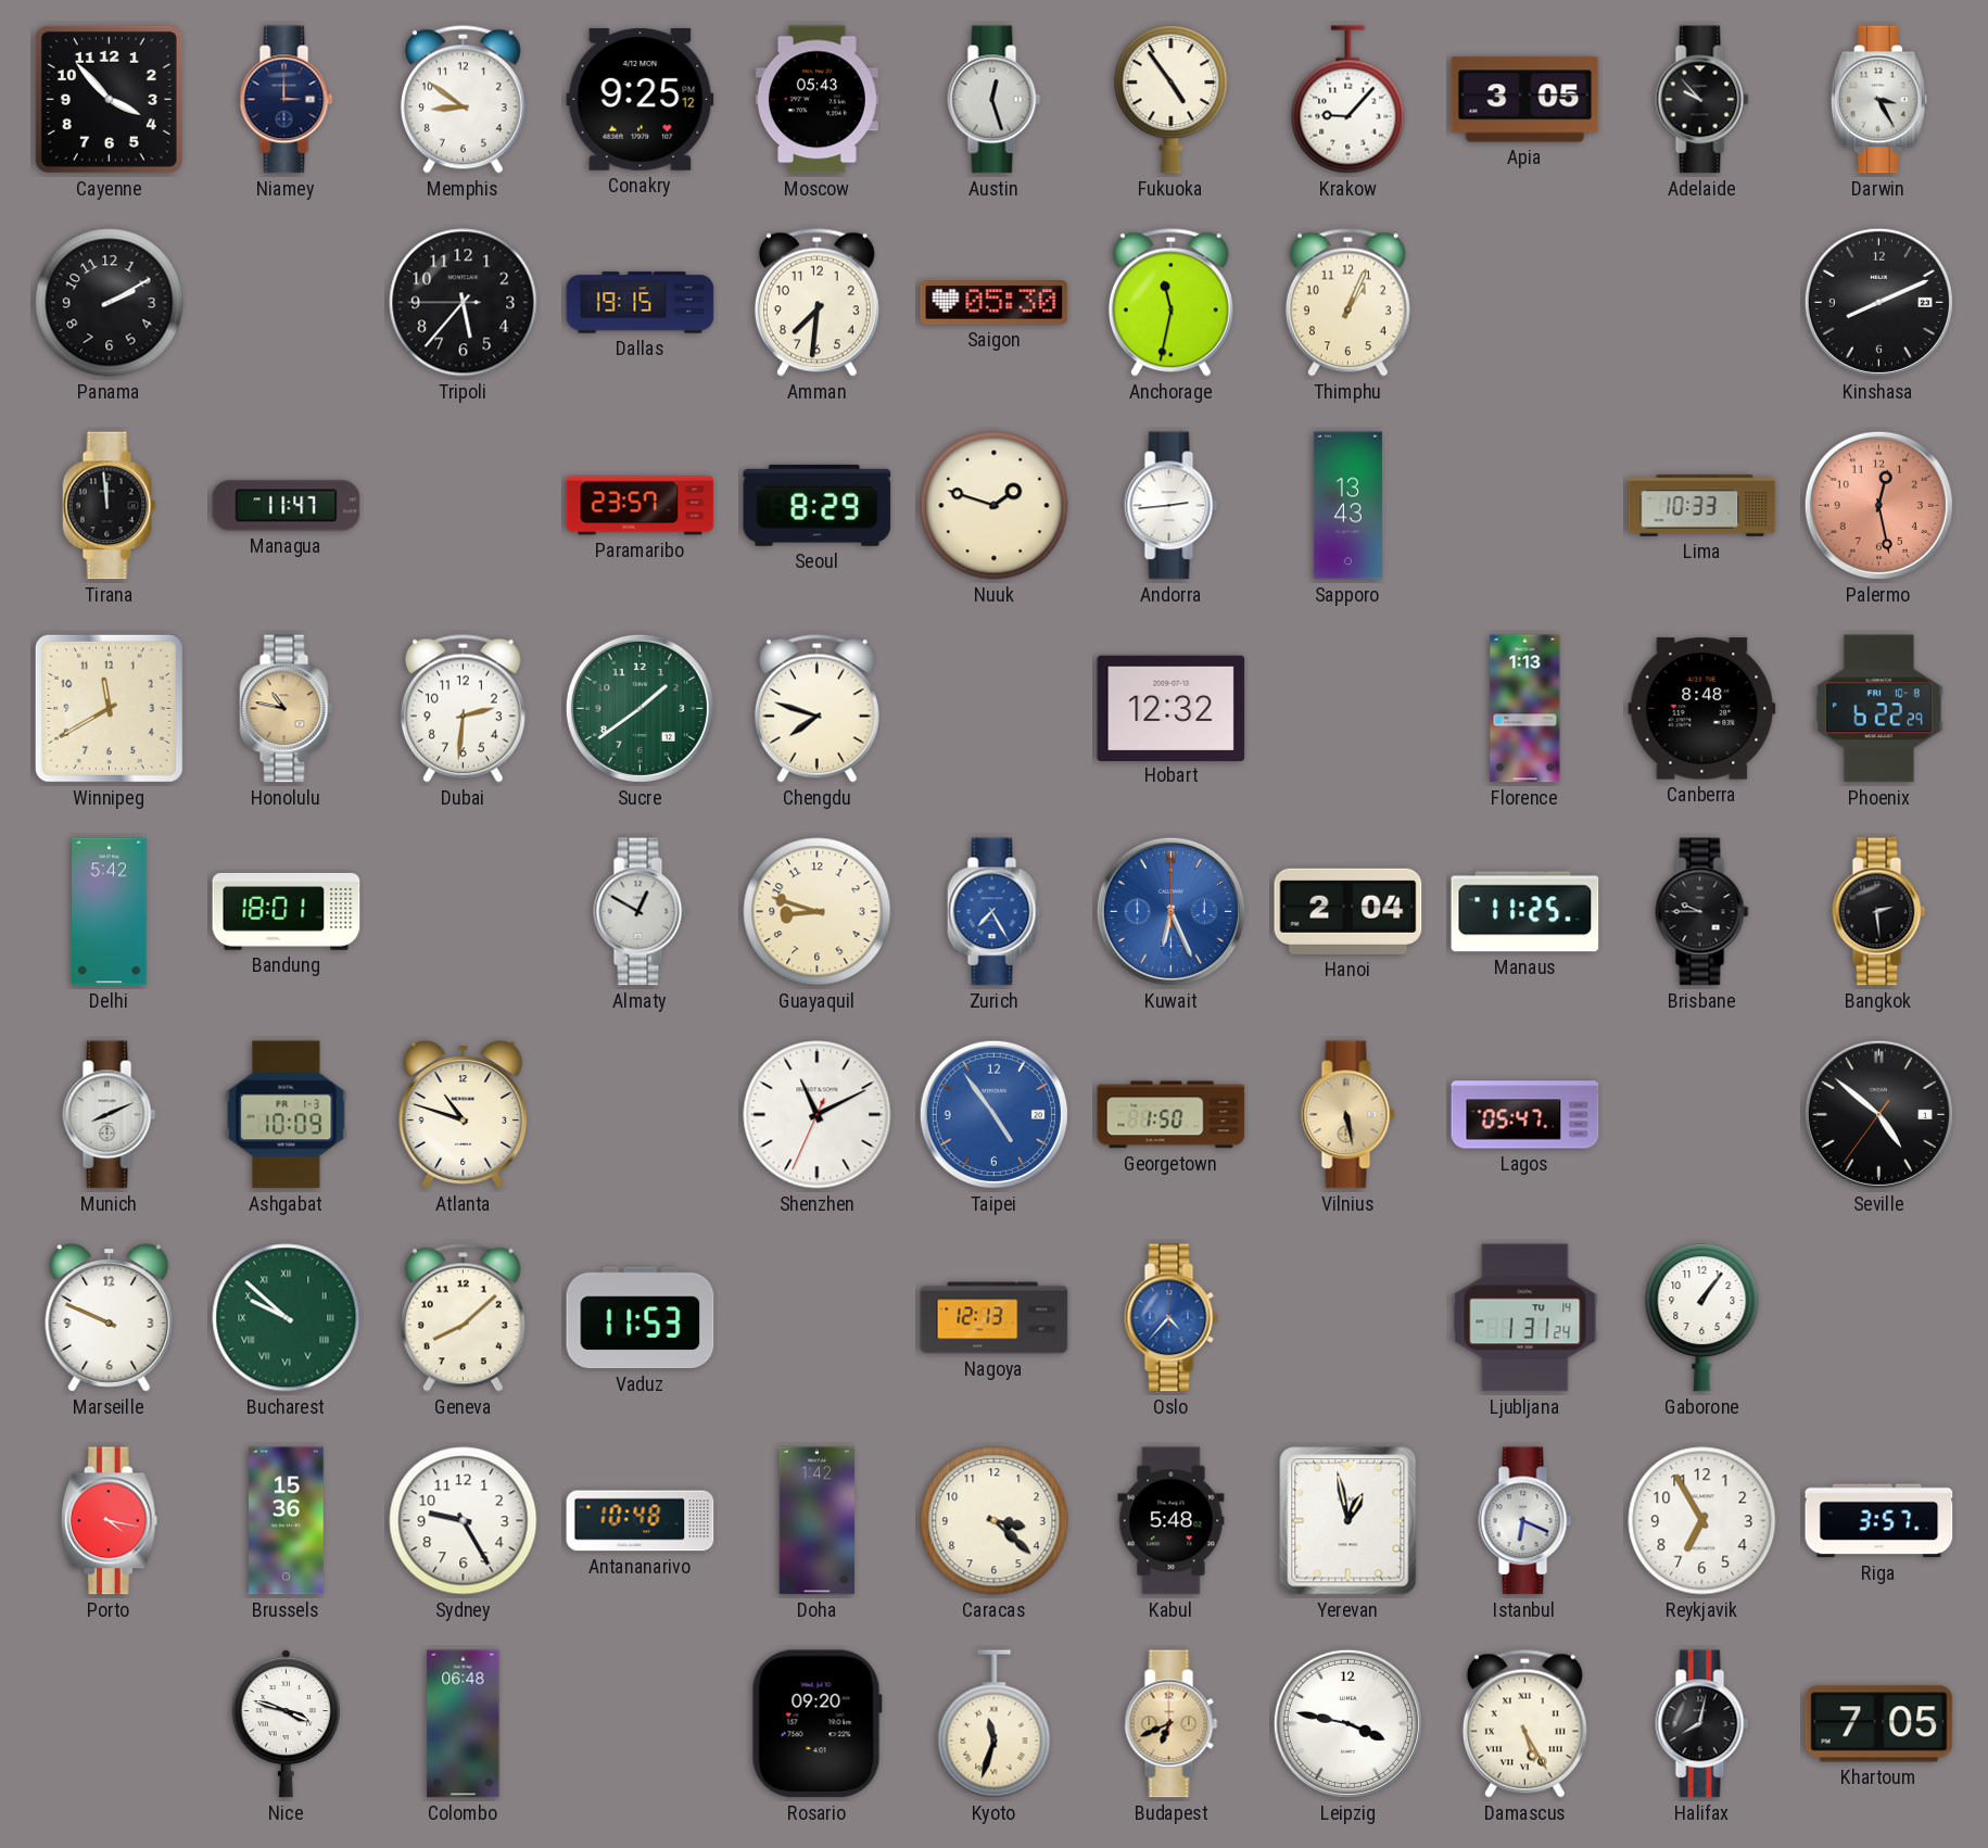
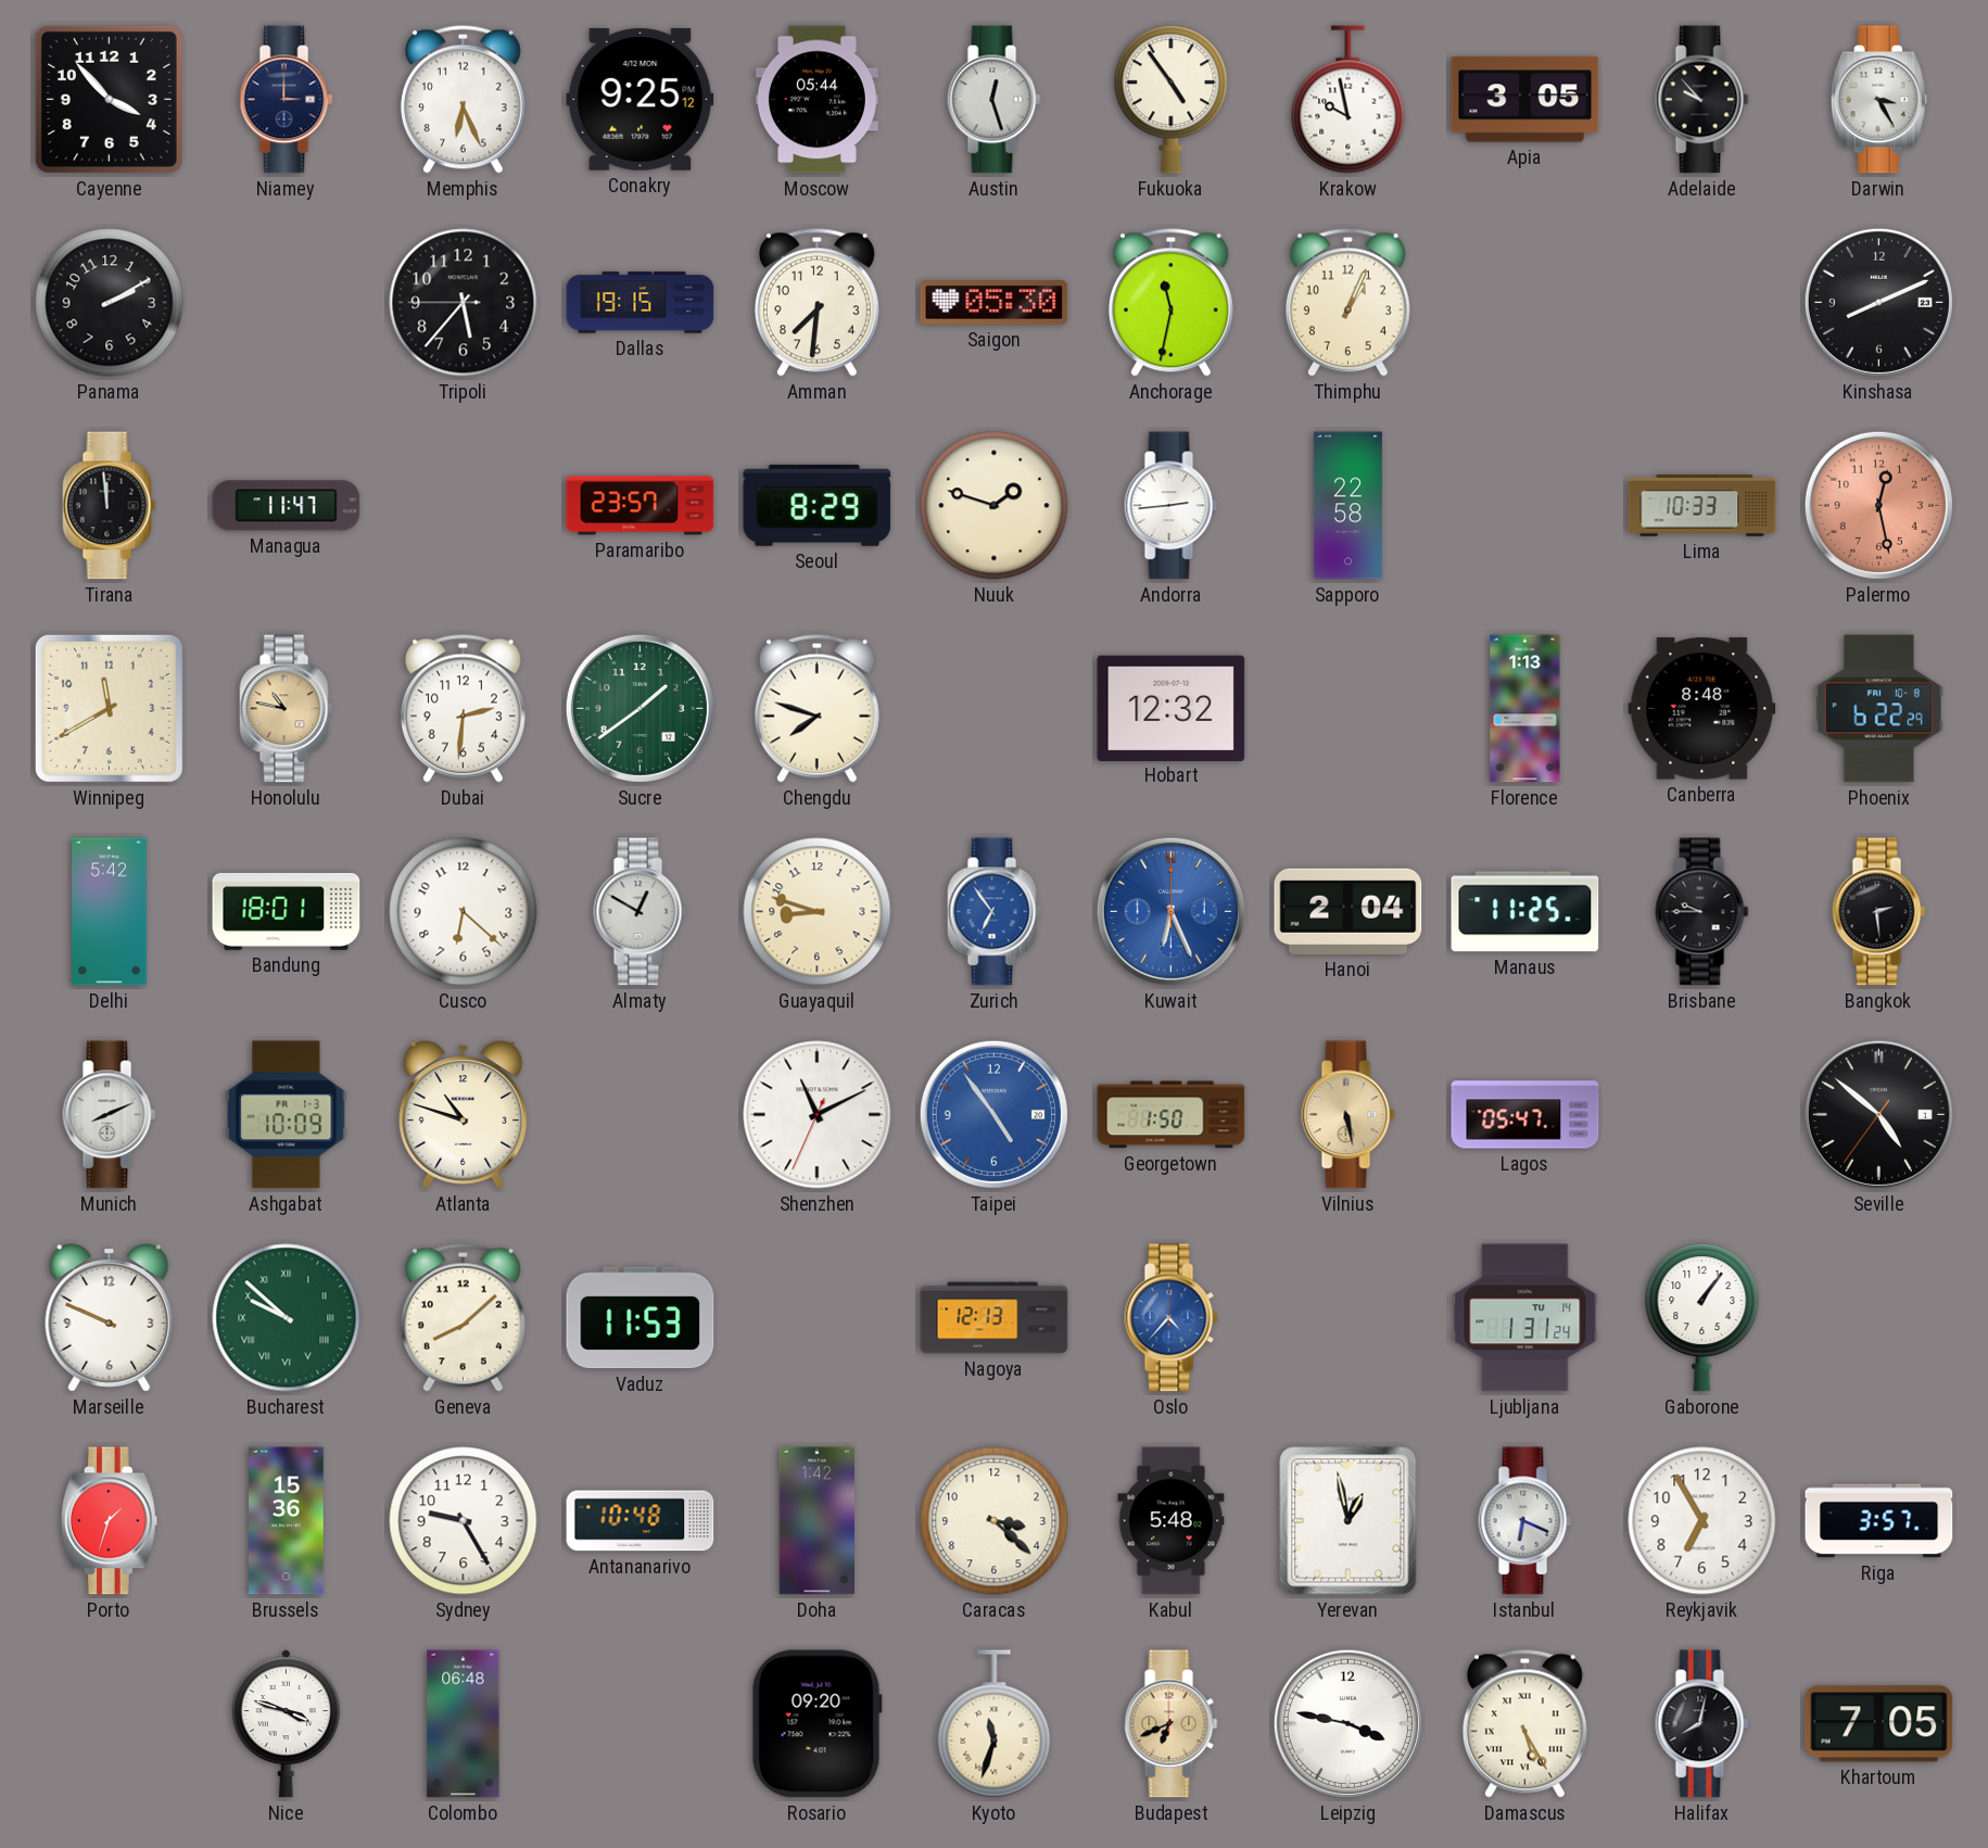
Memphis: 8:51 -> 6:26 (463, 99)
Moscow: 05:43 -> 05:44 (816, 100)
Krakow: 9:07 -> 9:58 (1348, 100)
Sapporo: 13:43 -> 22:58 (1347, 506)
Cusco: none -> 6:22 (464, 912)
Zurich: 7:25 -> 6:54 (995, 912)
Porto: 4:17 -> 1:33 (109, 1521)
